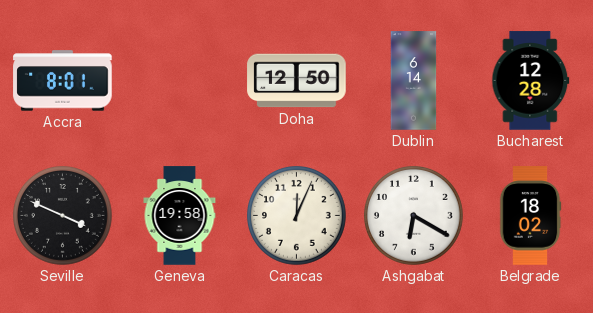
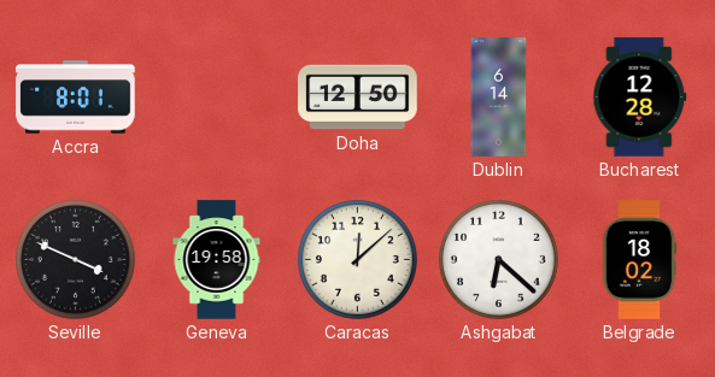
Caracas: 12:04 -> 12:08 (358, 260)
Ashgabat: 6:20 -> 6:22 (499, 260)
